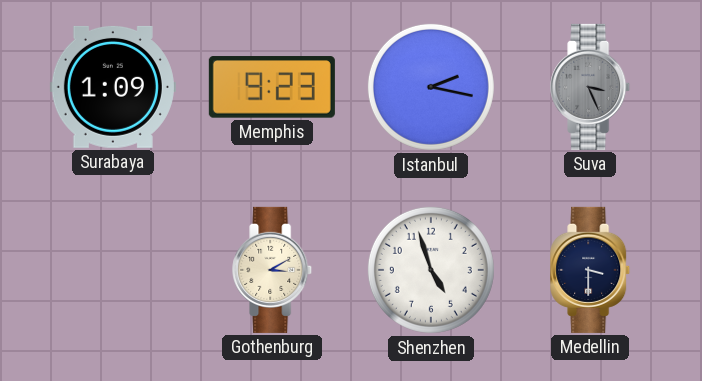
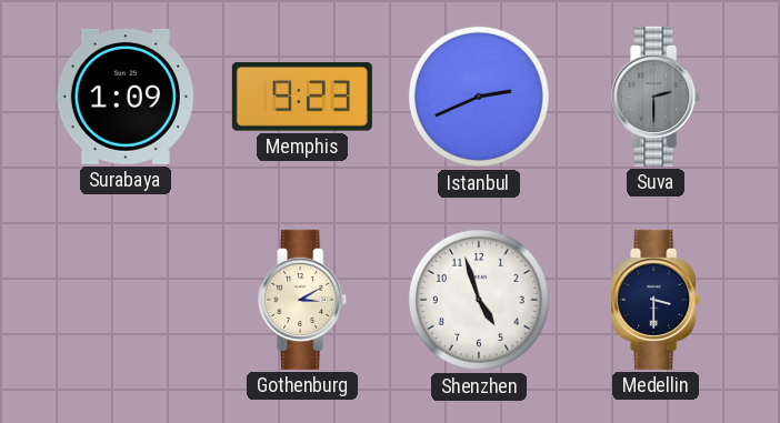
Istanbul: 2:17 -> 2:41 (479, 97)
Suva: 3:26 -> 2:30 (657, 97)
